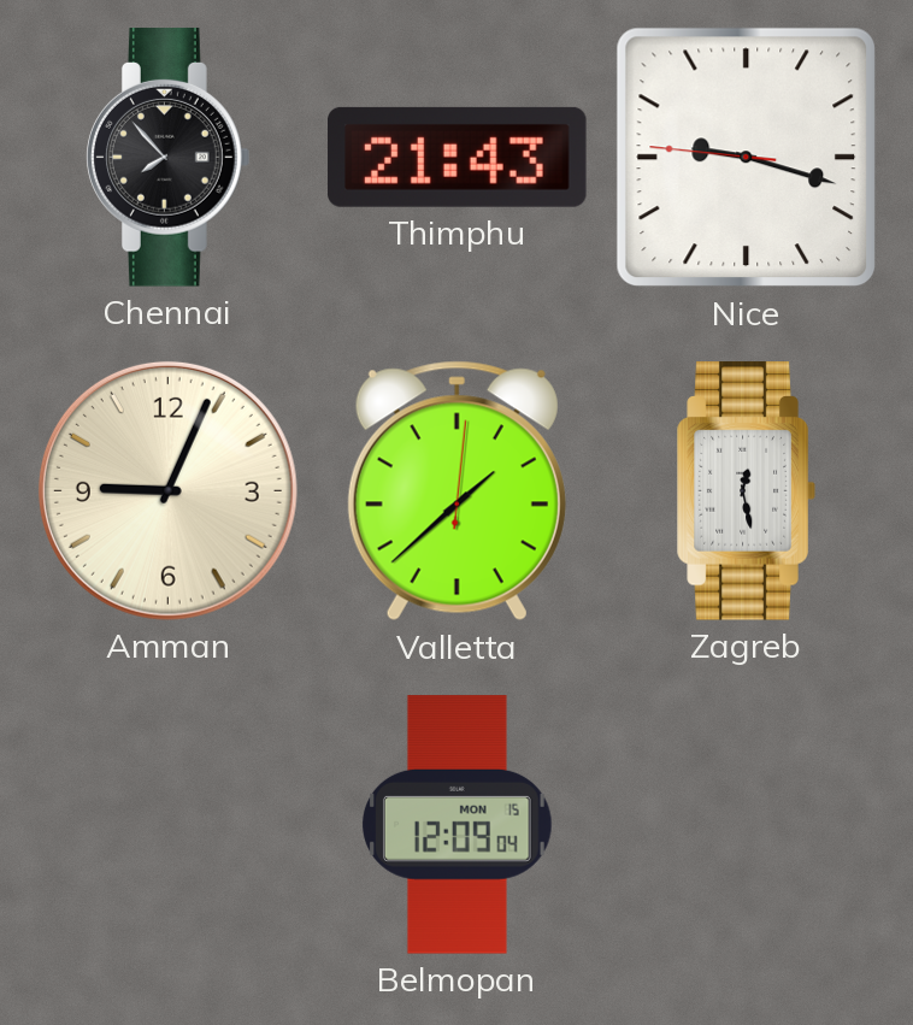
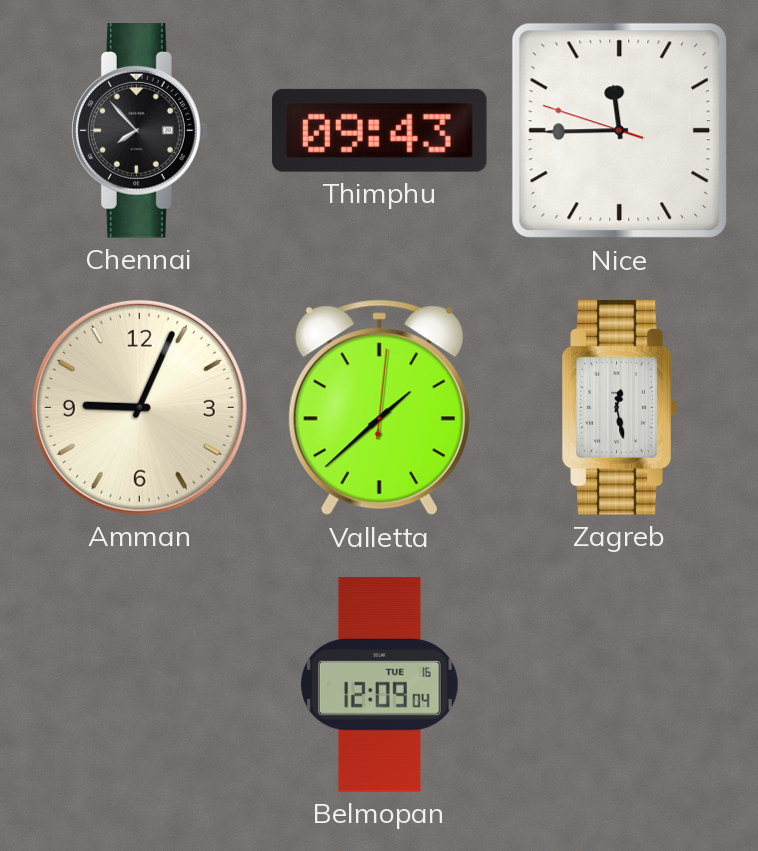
Thimphu: 21:43 -> 09:43 (380, 130)
Nice: 9:17 -> 11:44 (620, 131)
Belmopan date: MON 15 -> TUE 16 (380, 685)
